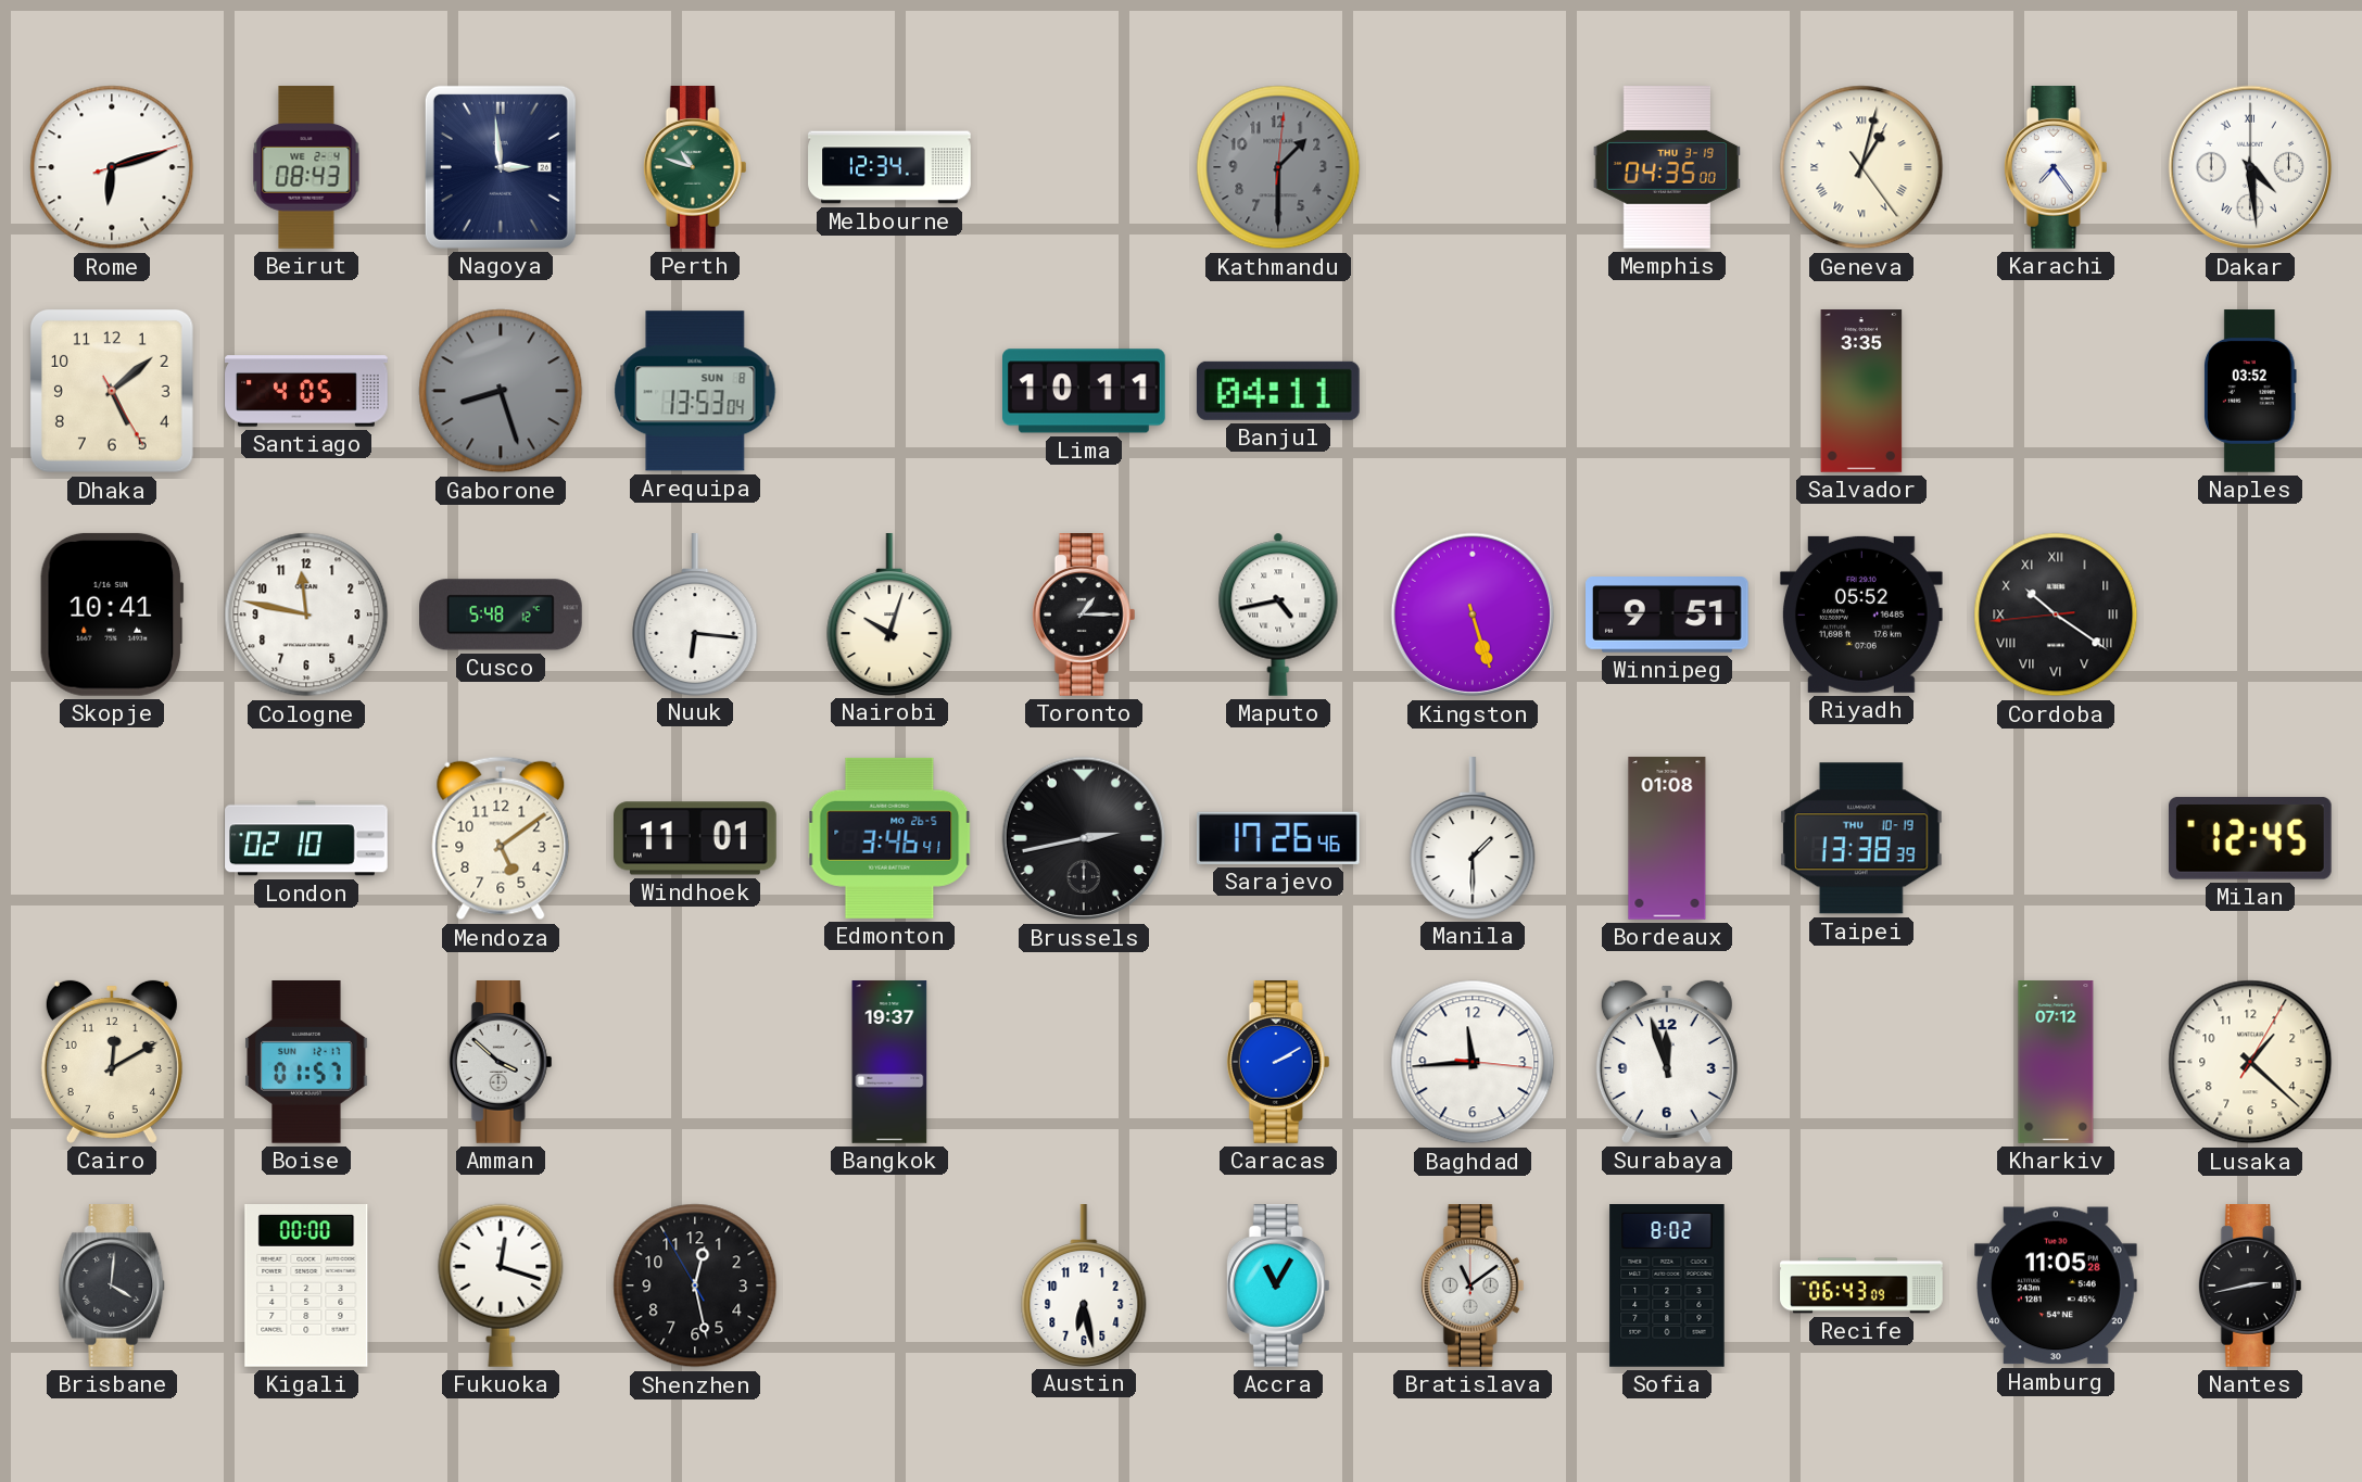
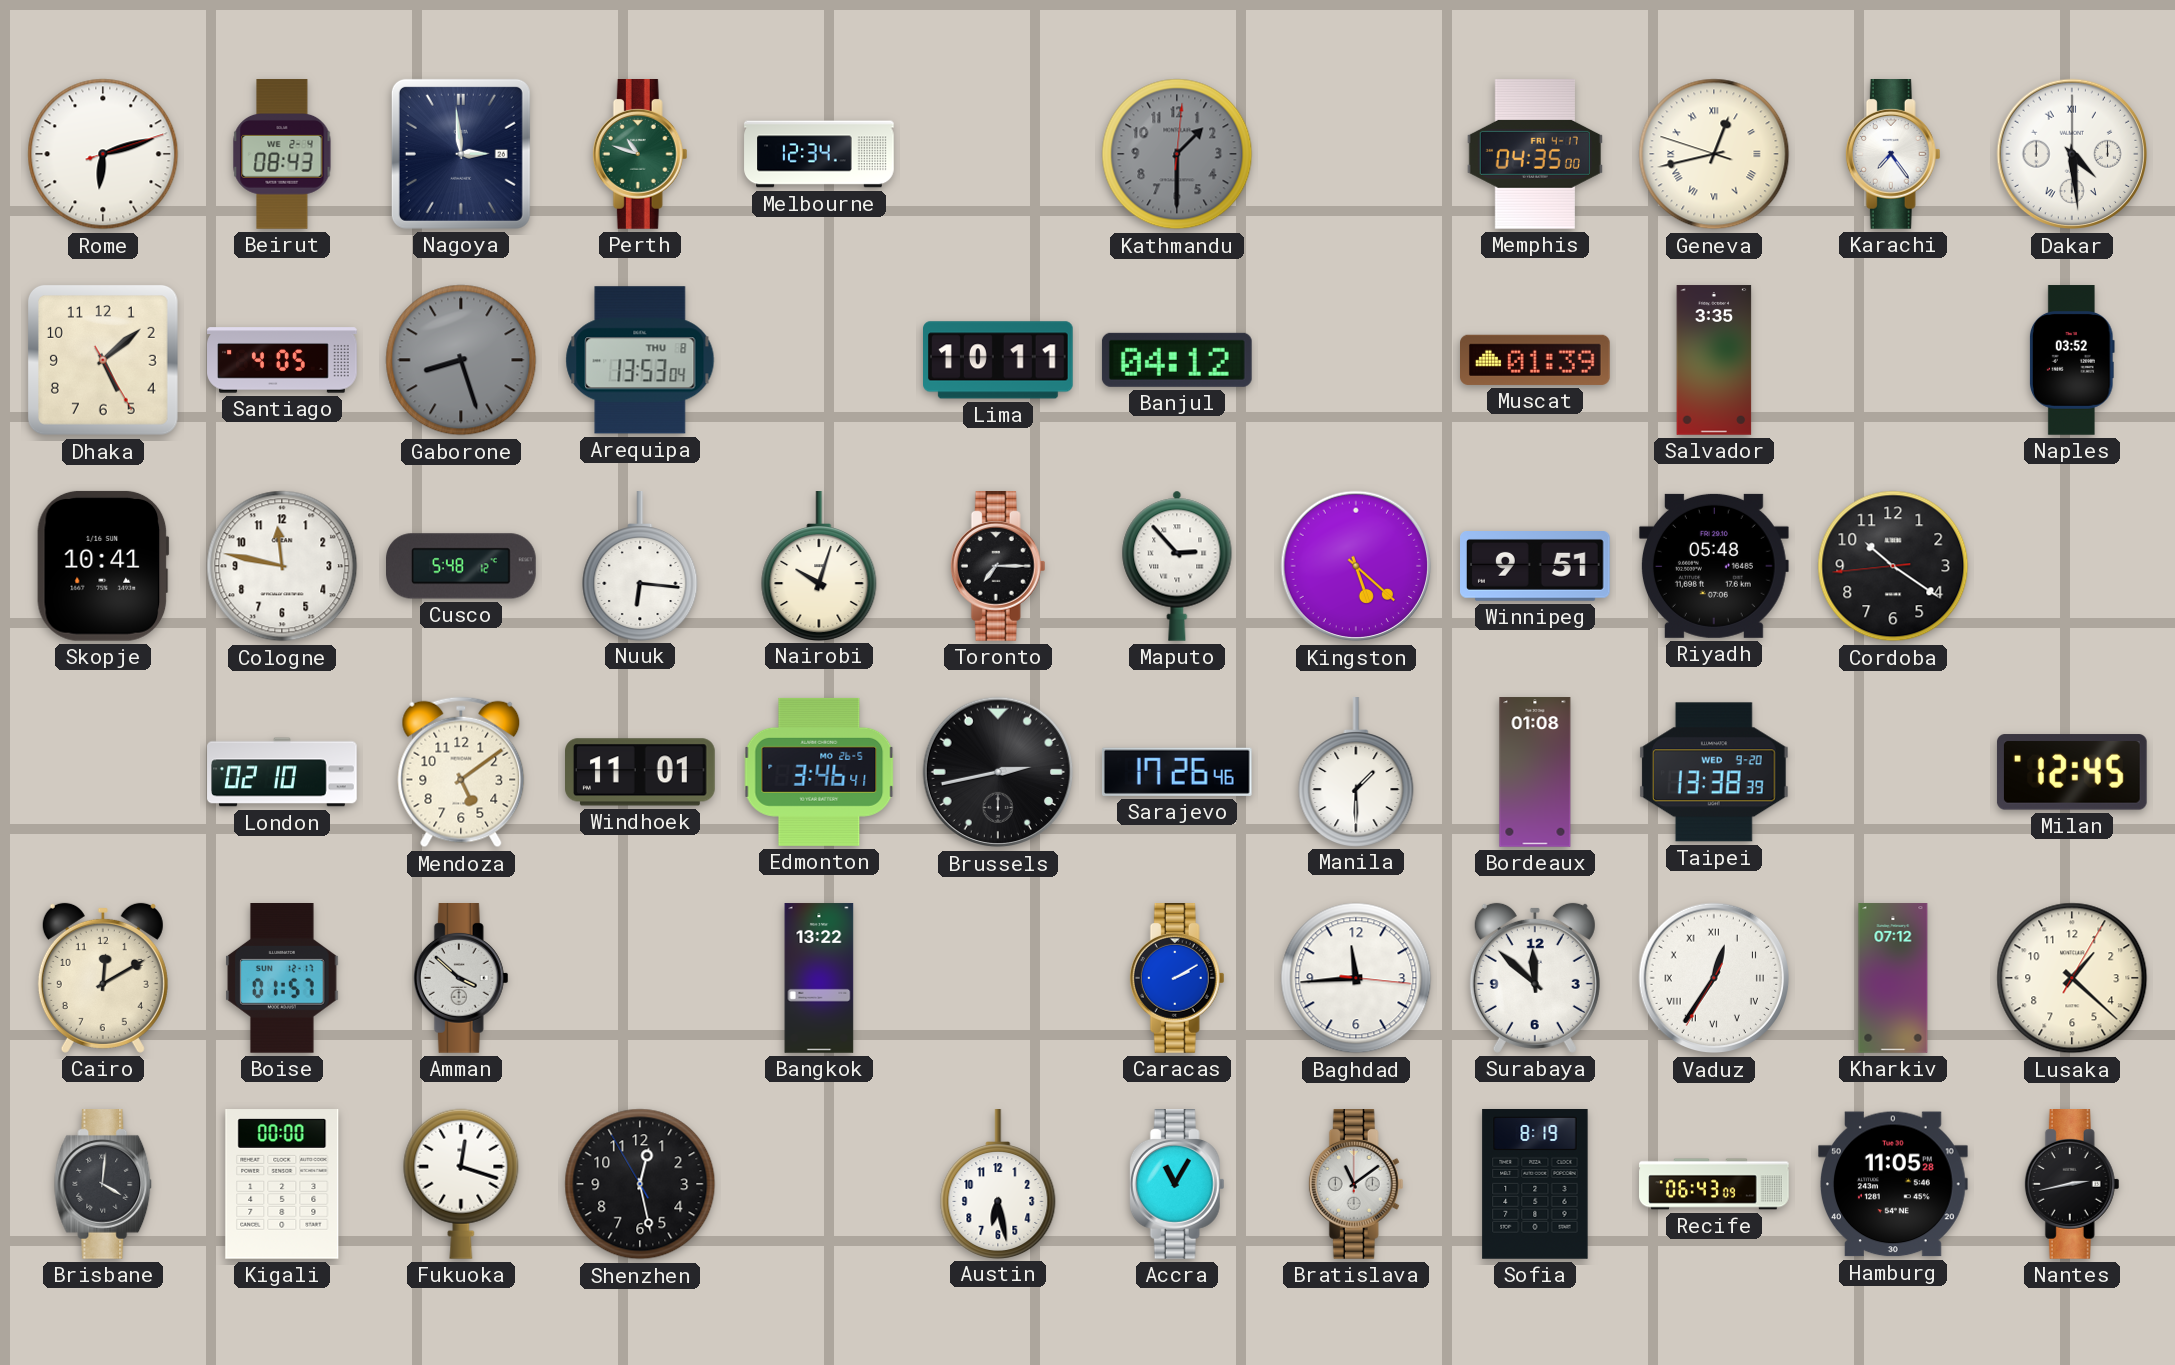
Memphis date: THU 3-19 -> FRI 4-17 (1535, 155)
Geneva: 1:02 -> 12:42 (1714, 154)
Arequipa date: SUN 8 -> THU 8 (640, 360)
Banjul: 04:11 -> 04:12 (1177, 360)
Muscat: none -> 01:39 (1536, 360)
Toronto: 1:15 -> 7:15 (998, 567)
Maputo: 4:43 -> 2:53 (1177, 566)
Kingston: 5:27 -> 5:22 (1356, 566)
Riyadh: 05:52 -> 05:48 (1714, 566)
Cordoba numerals: Roman -> Arabic (1893, 566)
Taipei date: THU 10-19 -> WED 9-20 (1714, 772)
Bangkok: 19:37 -> 13:22 (819, 978)
Surabaya: 11:57 -> 11:52 (1535, 978)
Vaduz: none -> 12:35 (1714, 978)
Sofia: 8:02 -> 8:19 (1535, 1185)
